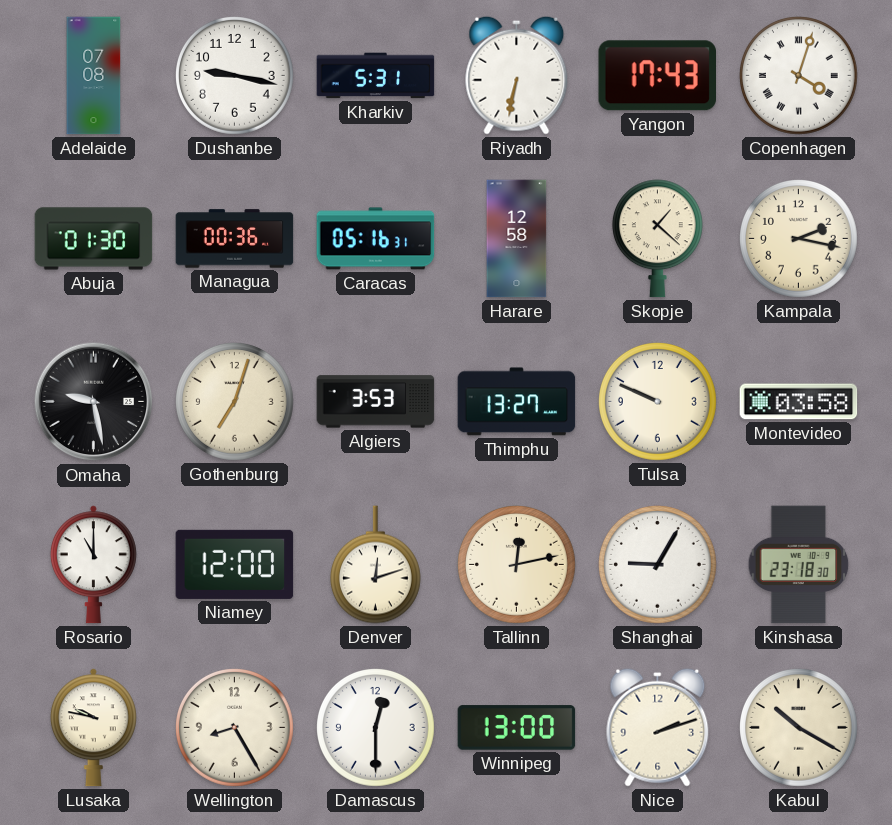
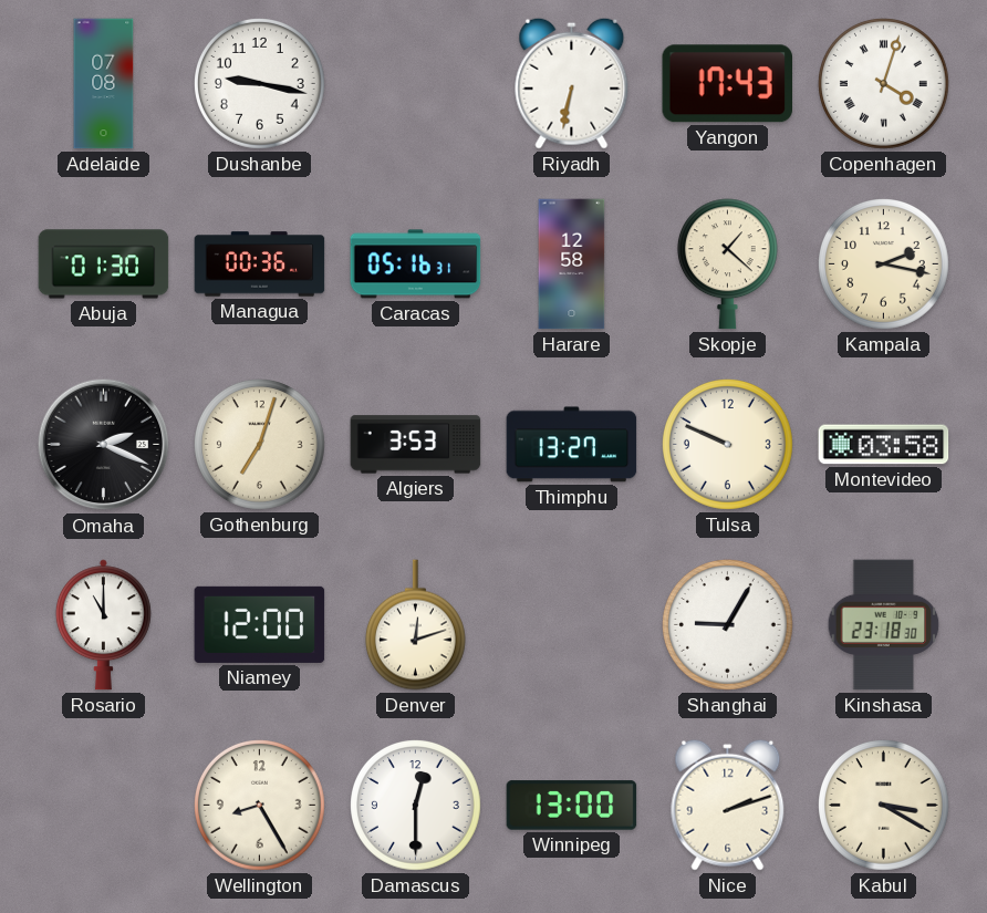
Kharkiv: 5:31 -> none (376, 76)
Omaha: 9:28 -> 2:19 (104, 445)
Tallinn: 12:13 -> none (517, 565)
Lusaka: 9:47 -> none (93, 728)
Kabul: 10:20 -> 3:20 (884, 806)
